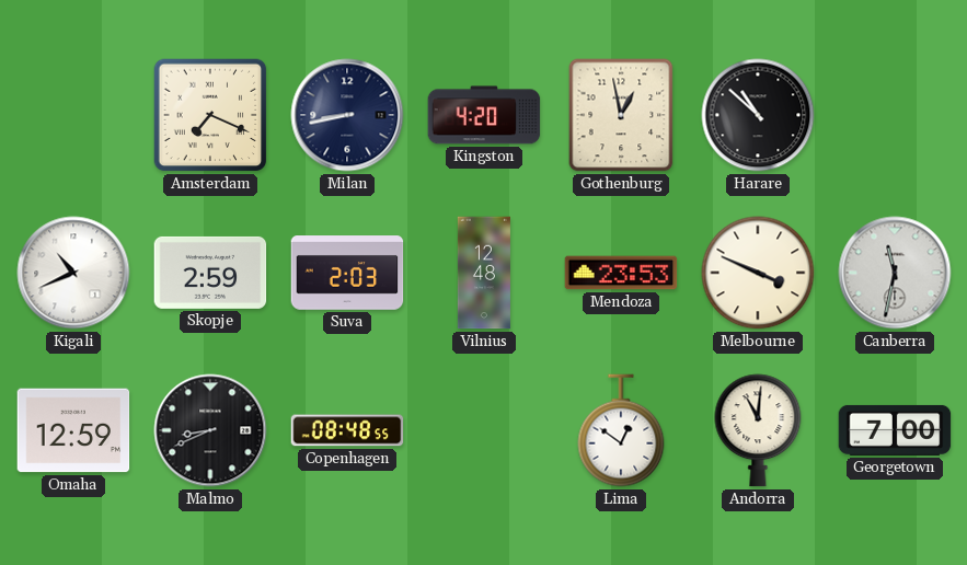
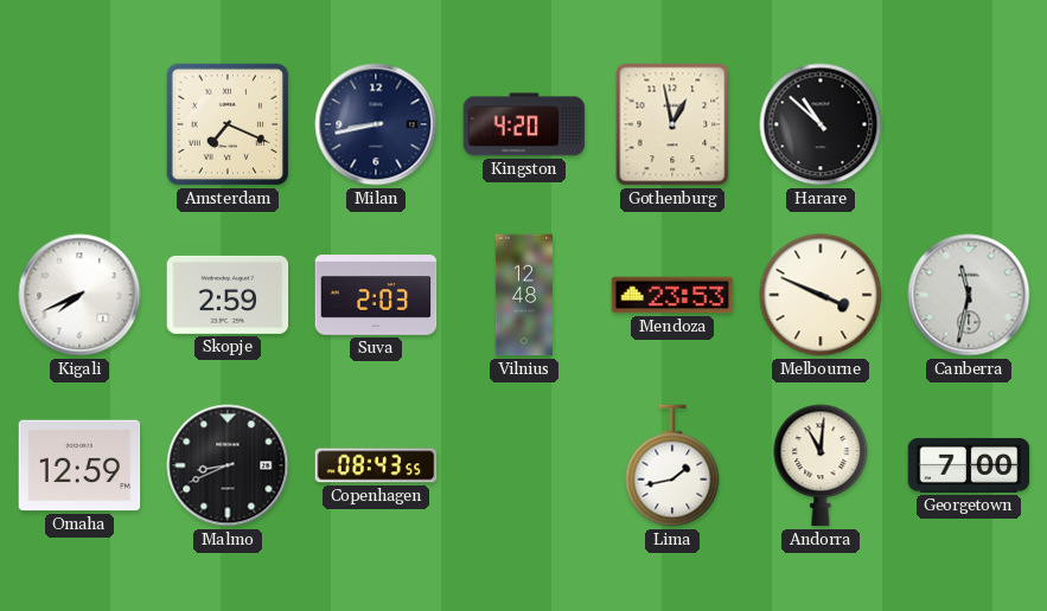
Kigali: 10:41 -> 7:41 (79, 295)
Copenhagen: 08:48 -> 08:43 (376, 465)
Lima: 12:51 -> 1:43 (672, 465)
